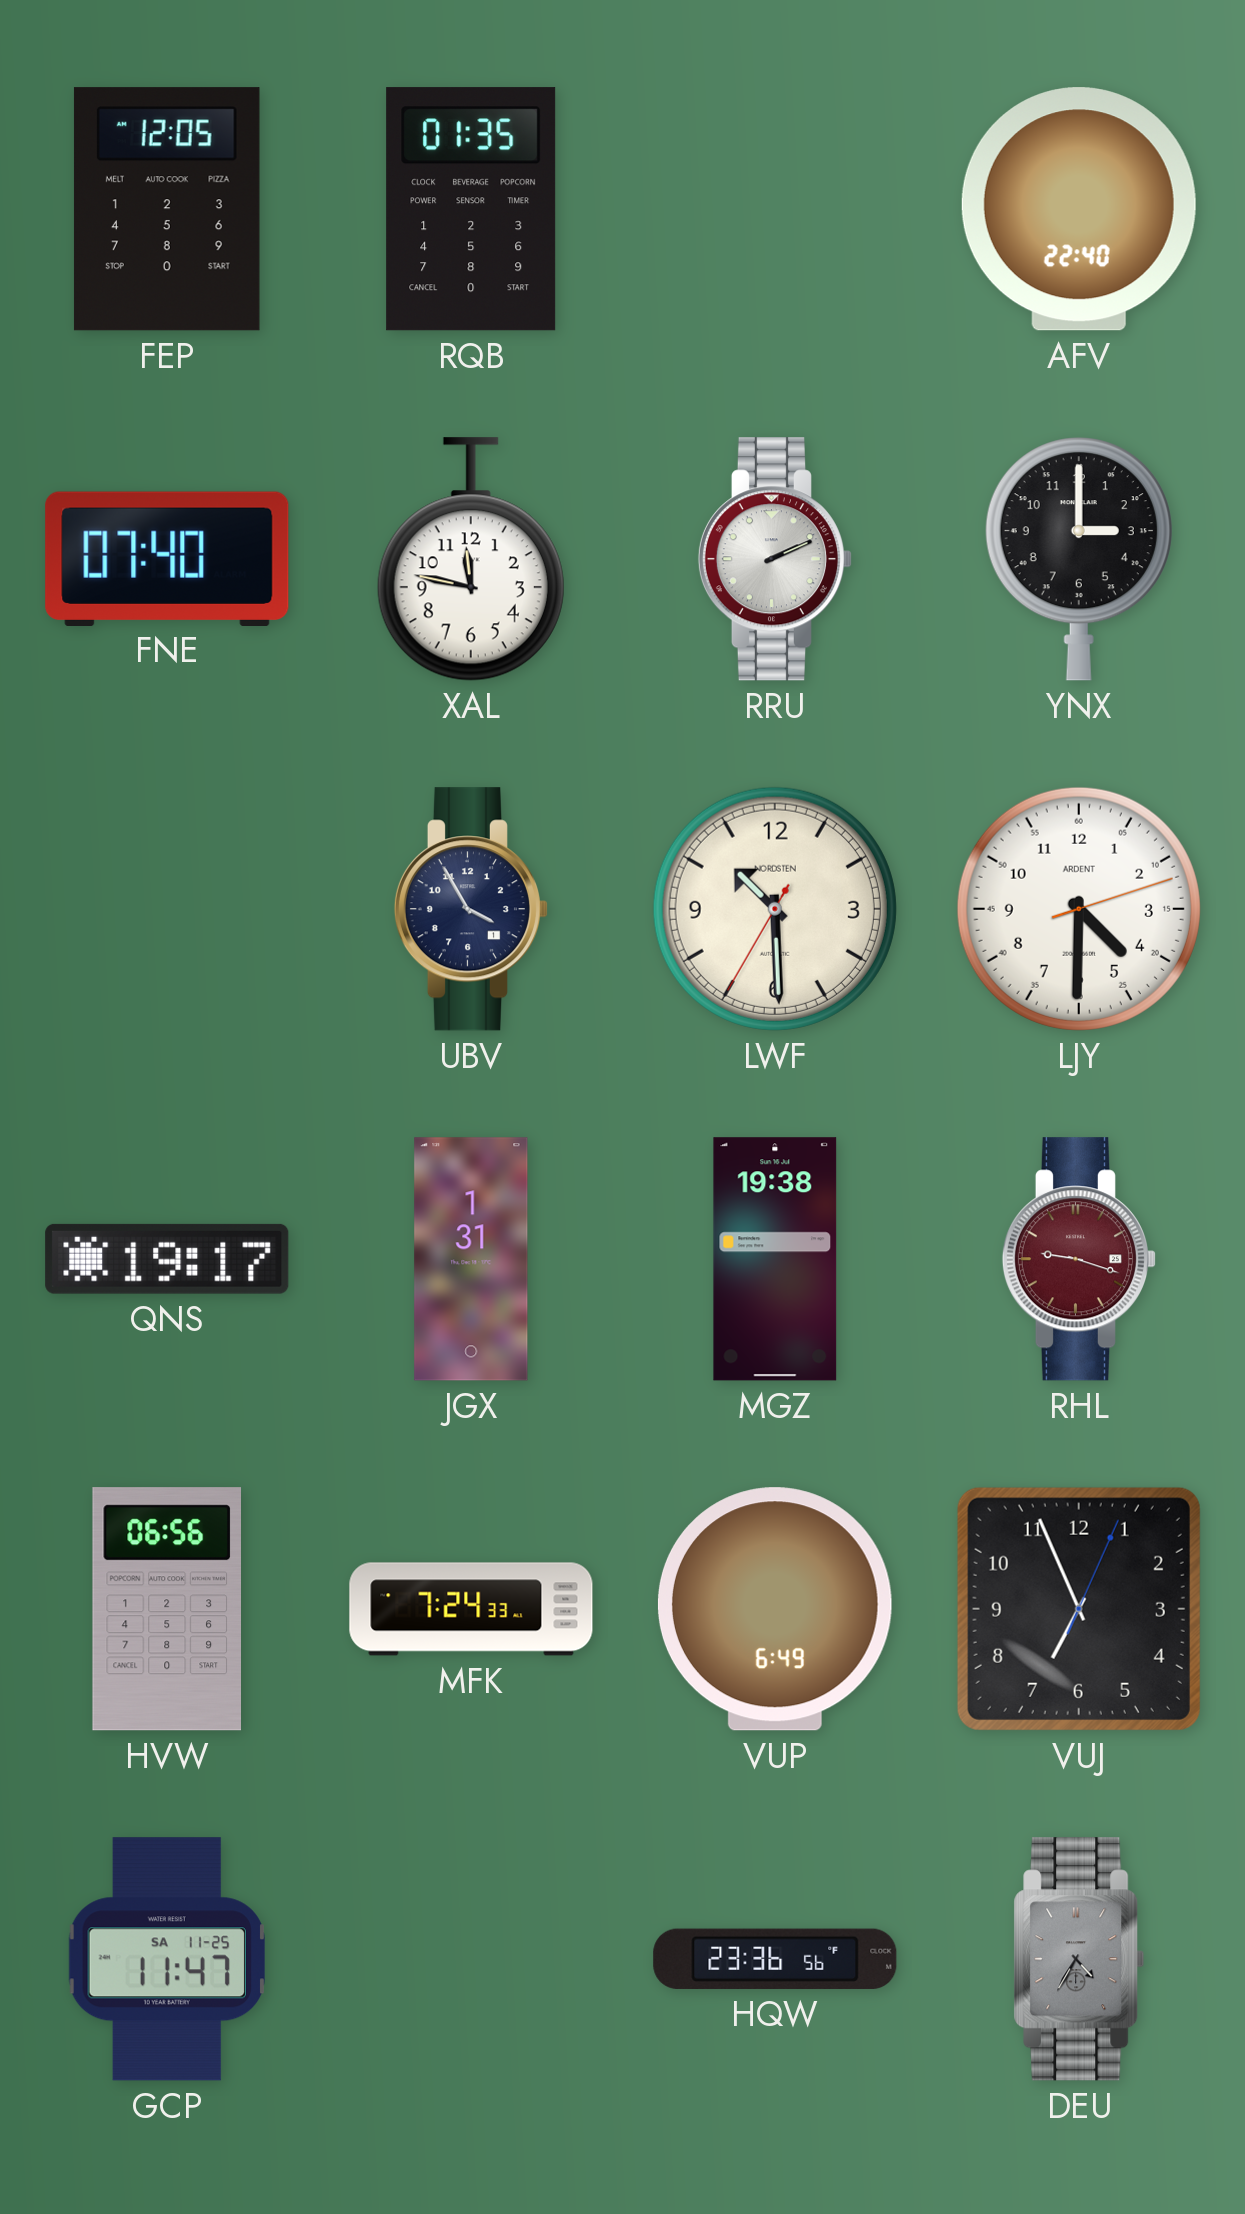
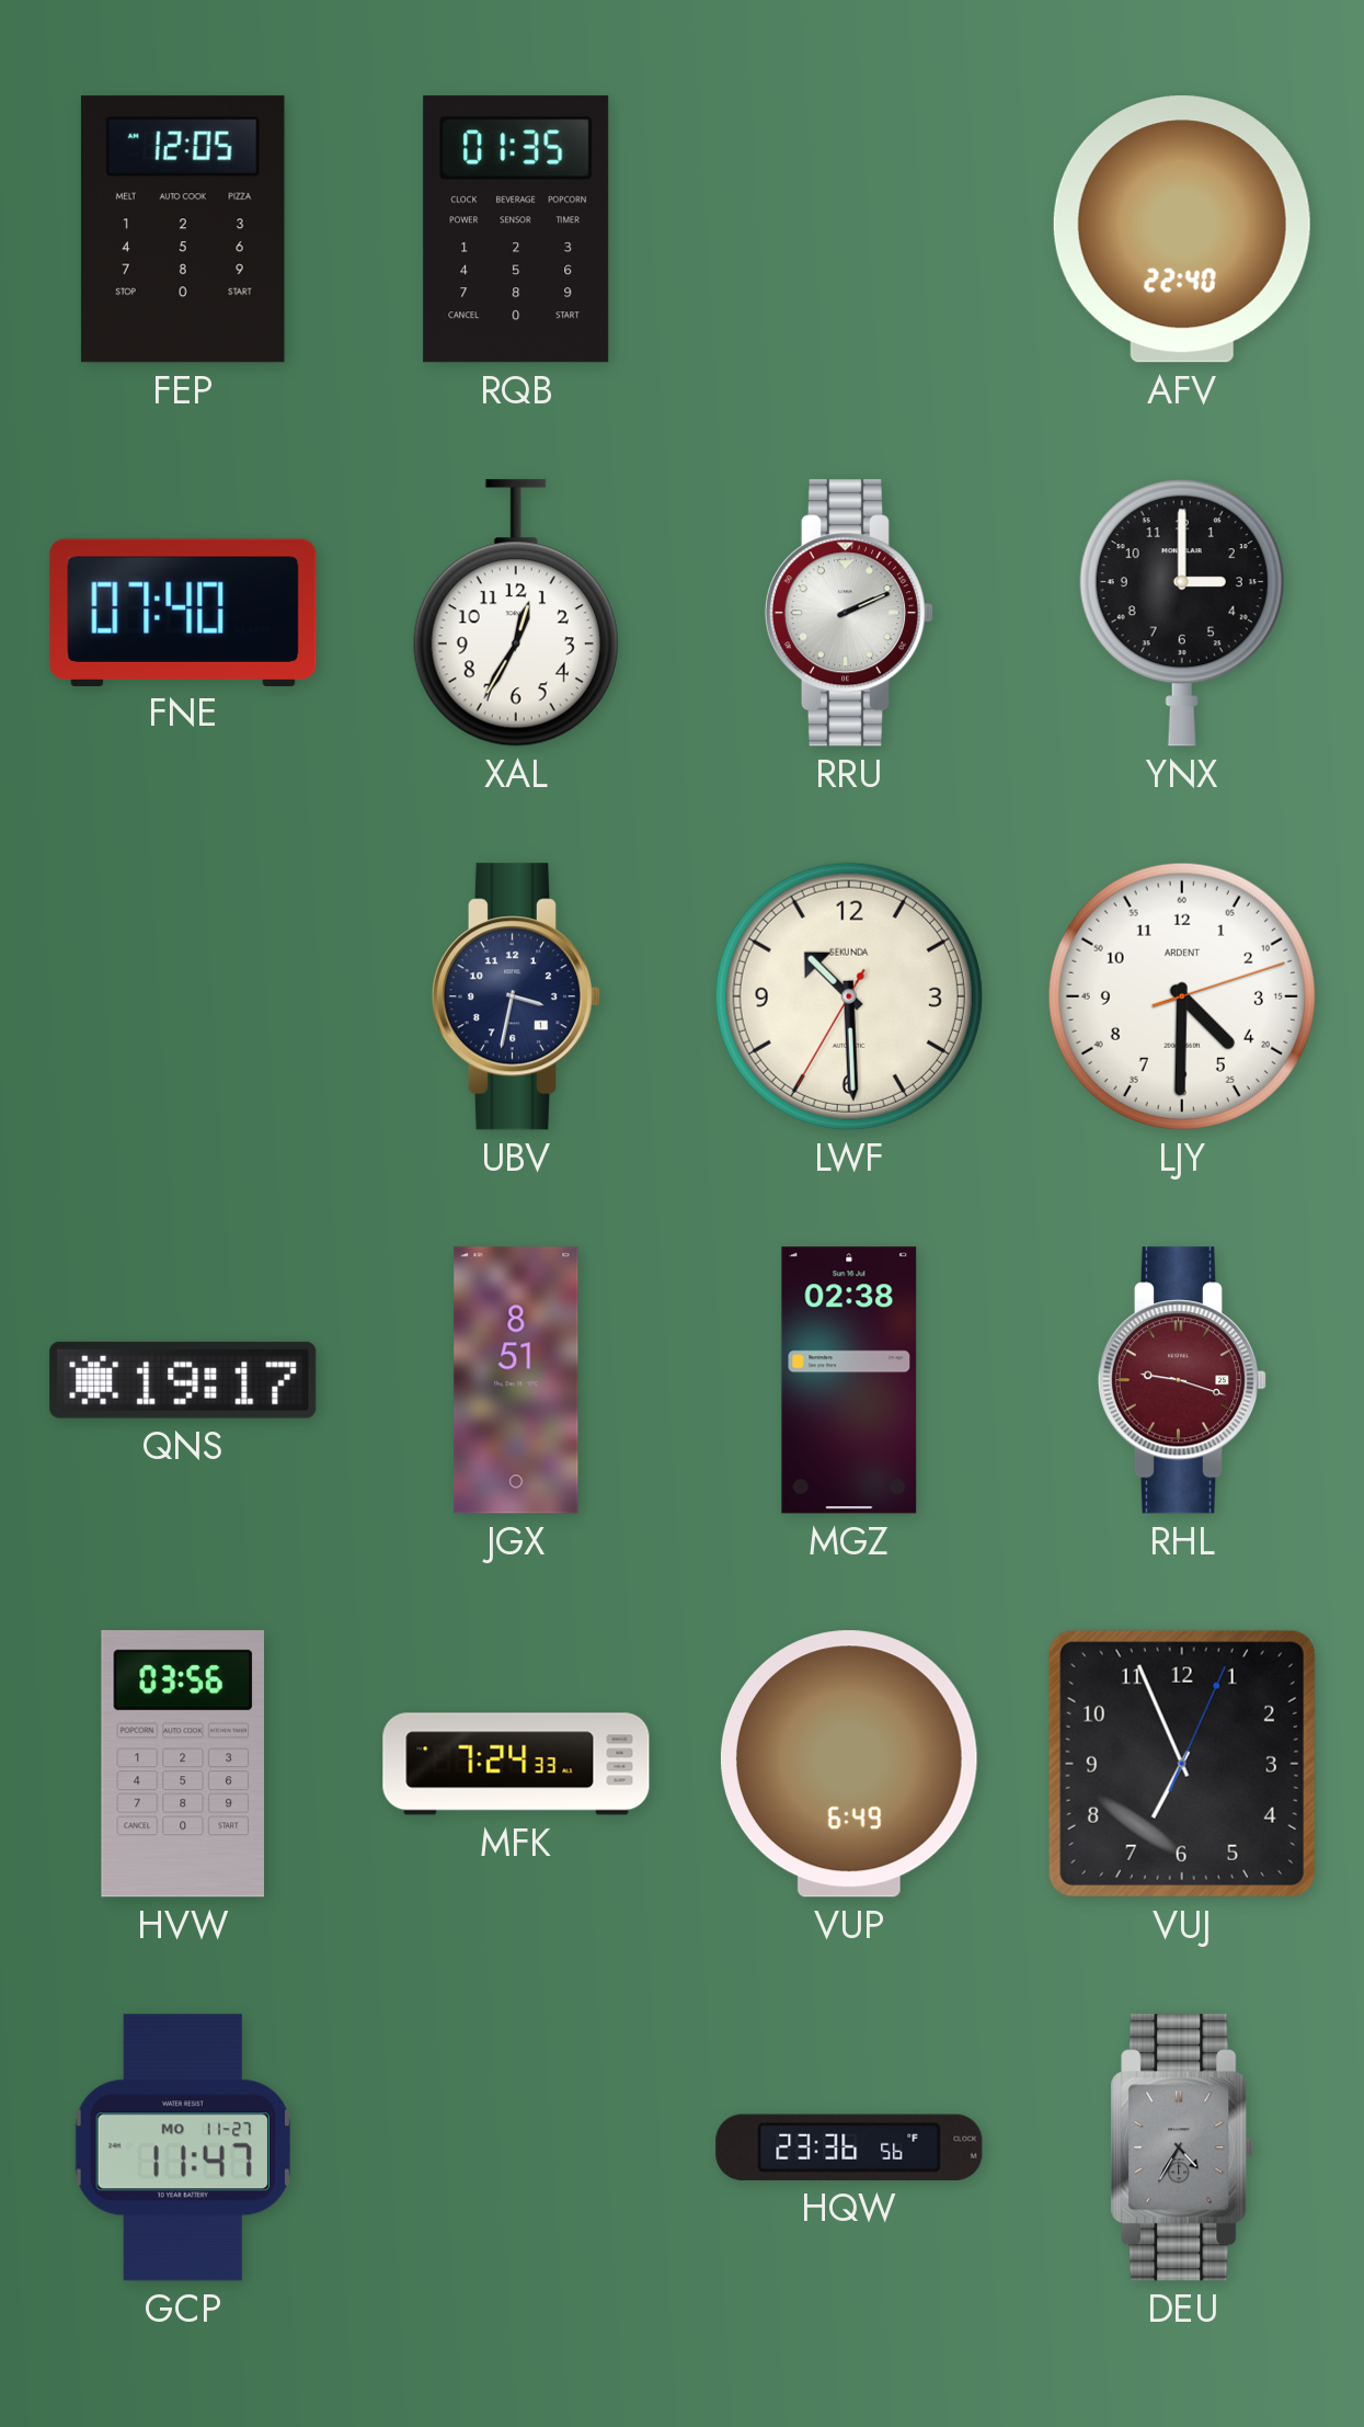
XAL: 11:47 -> 12:35 (516, 613)
UBV: 3:55 -> 3:32 (515, 996)
LWF brand: NORDSTEN -> SEKUNDA (849, 996)
JGX: 1:31 -> 8:51 (516, 1380)
MGZ: 19:38 -> 02:38 (849, 1380)
HVW: 06:56 -> 03:56 (182, 1764)
GCP date: SA 11-25 -> MO 11-27 (183, 2147)
